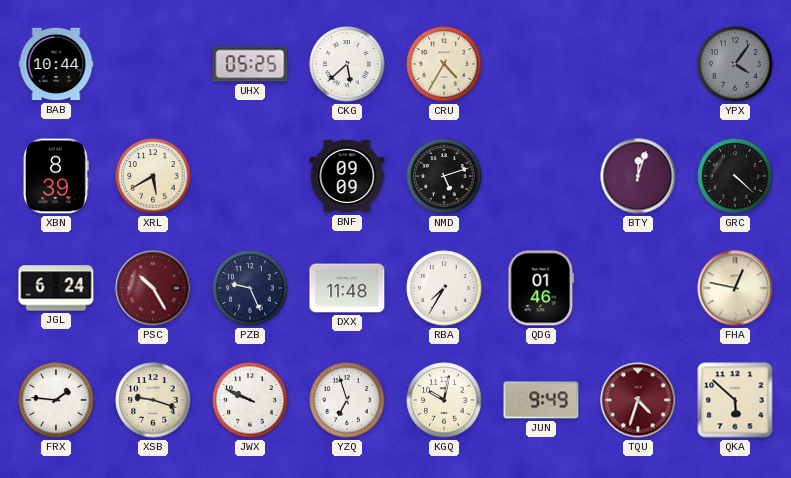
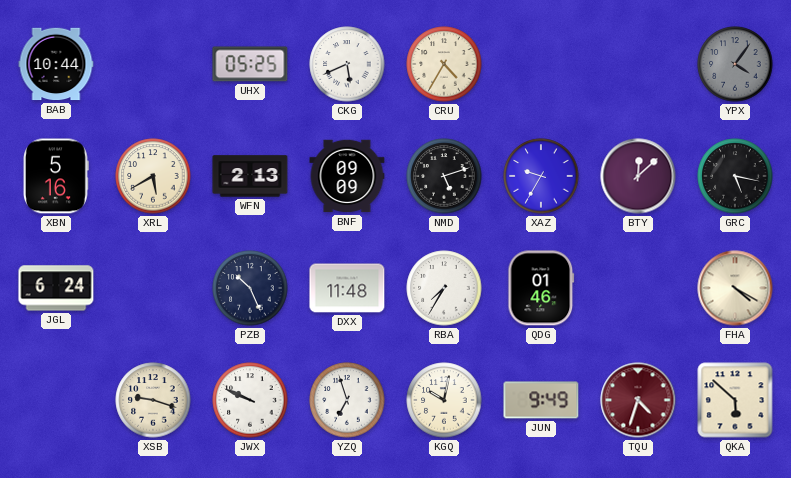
CKG: 5:38 -> 5:41 (347, 64)
XBN: 8:39 -> 5:16 (56, 176)
WFN: none -> 2:13 (250, 176)
XAZ: none -> 9:35 (541, 176)
BTY: 12:03 -> 12:08 (638, 176)
GRC: 4:22 -> 5:17 (735, 176)
PSC: 10:25 -> none (153, 288)
PZB: 9:26 -> 10:26 (250, 288)
FHA: 12:47 -> 4:20 (735, 288)
FRX: 1:46 -> none (56, 400)
